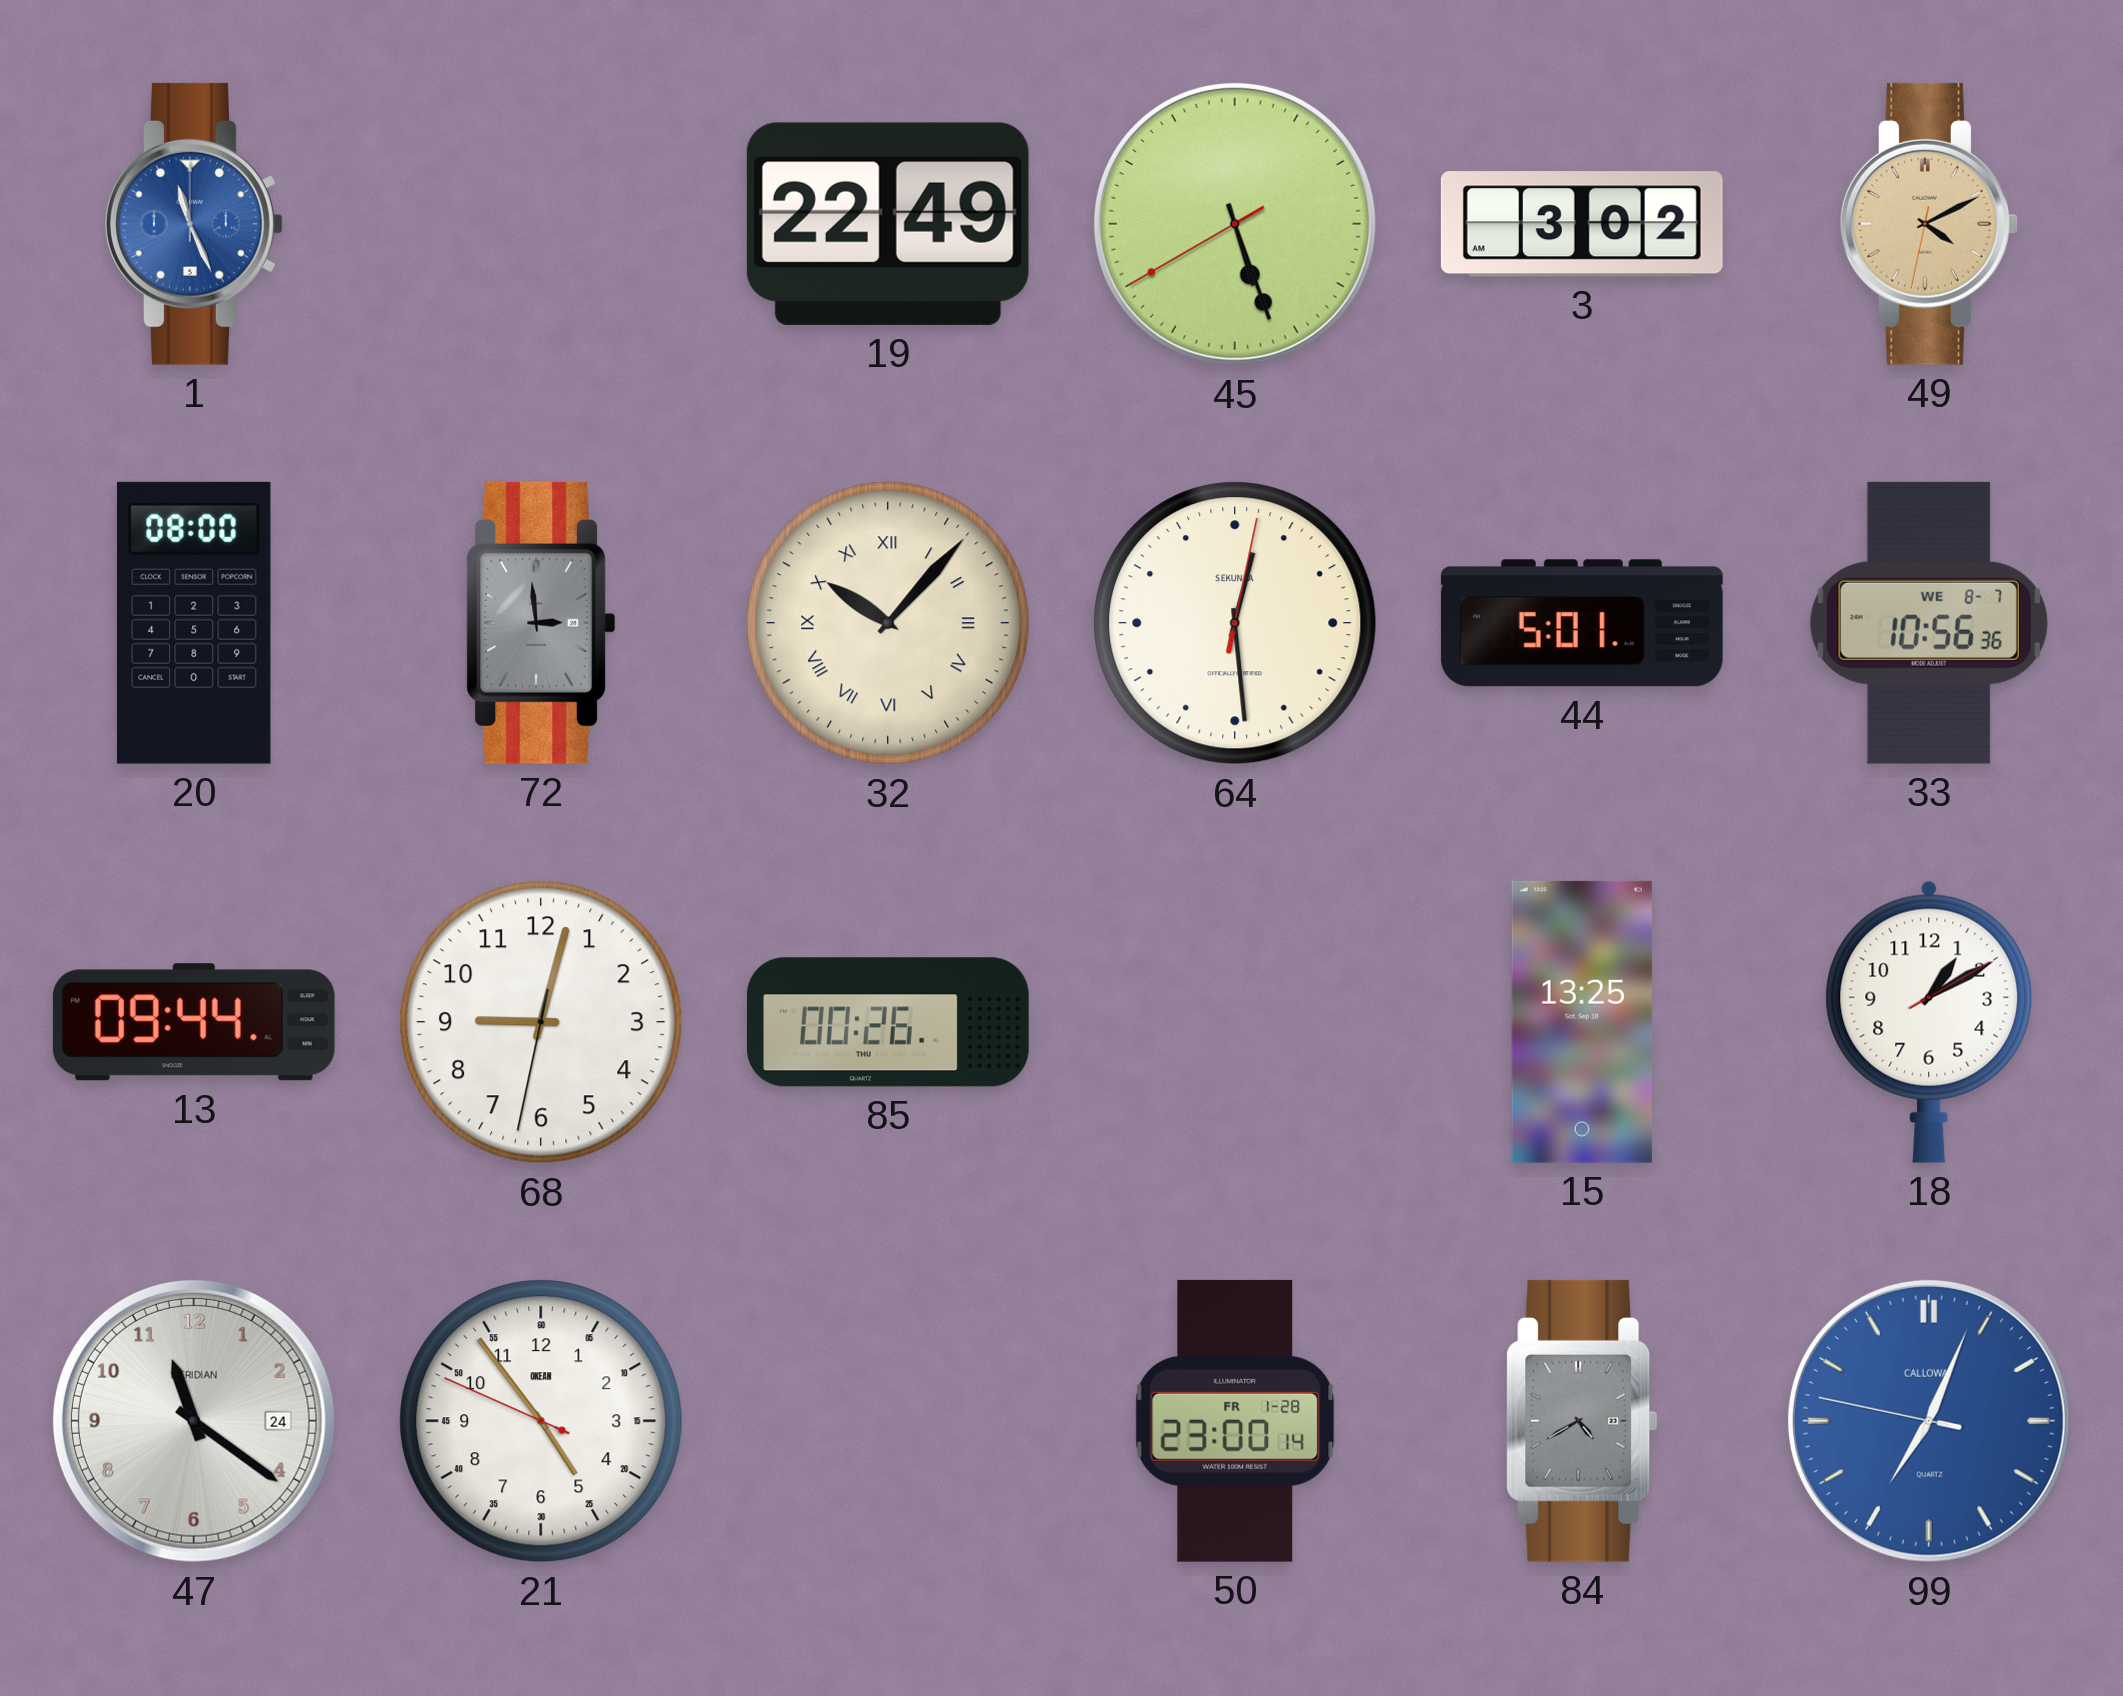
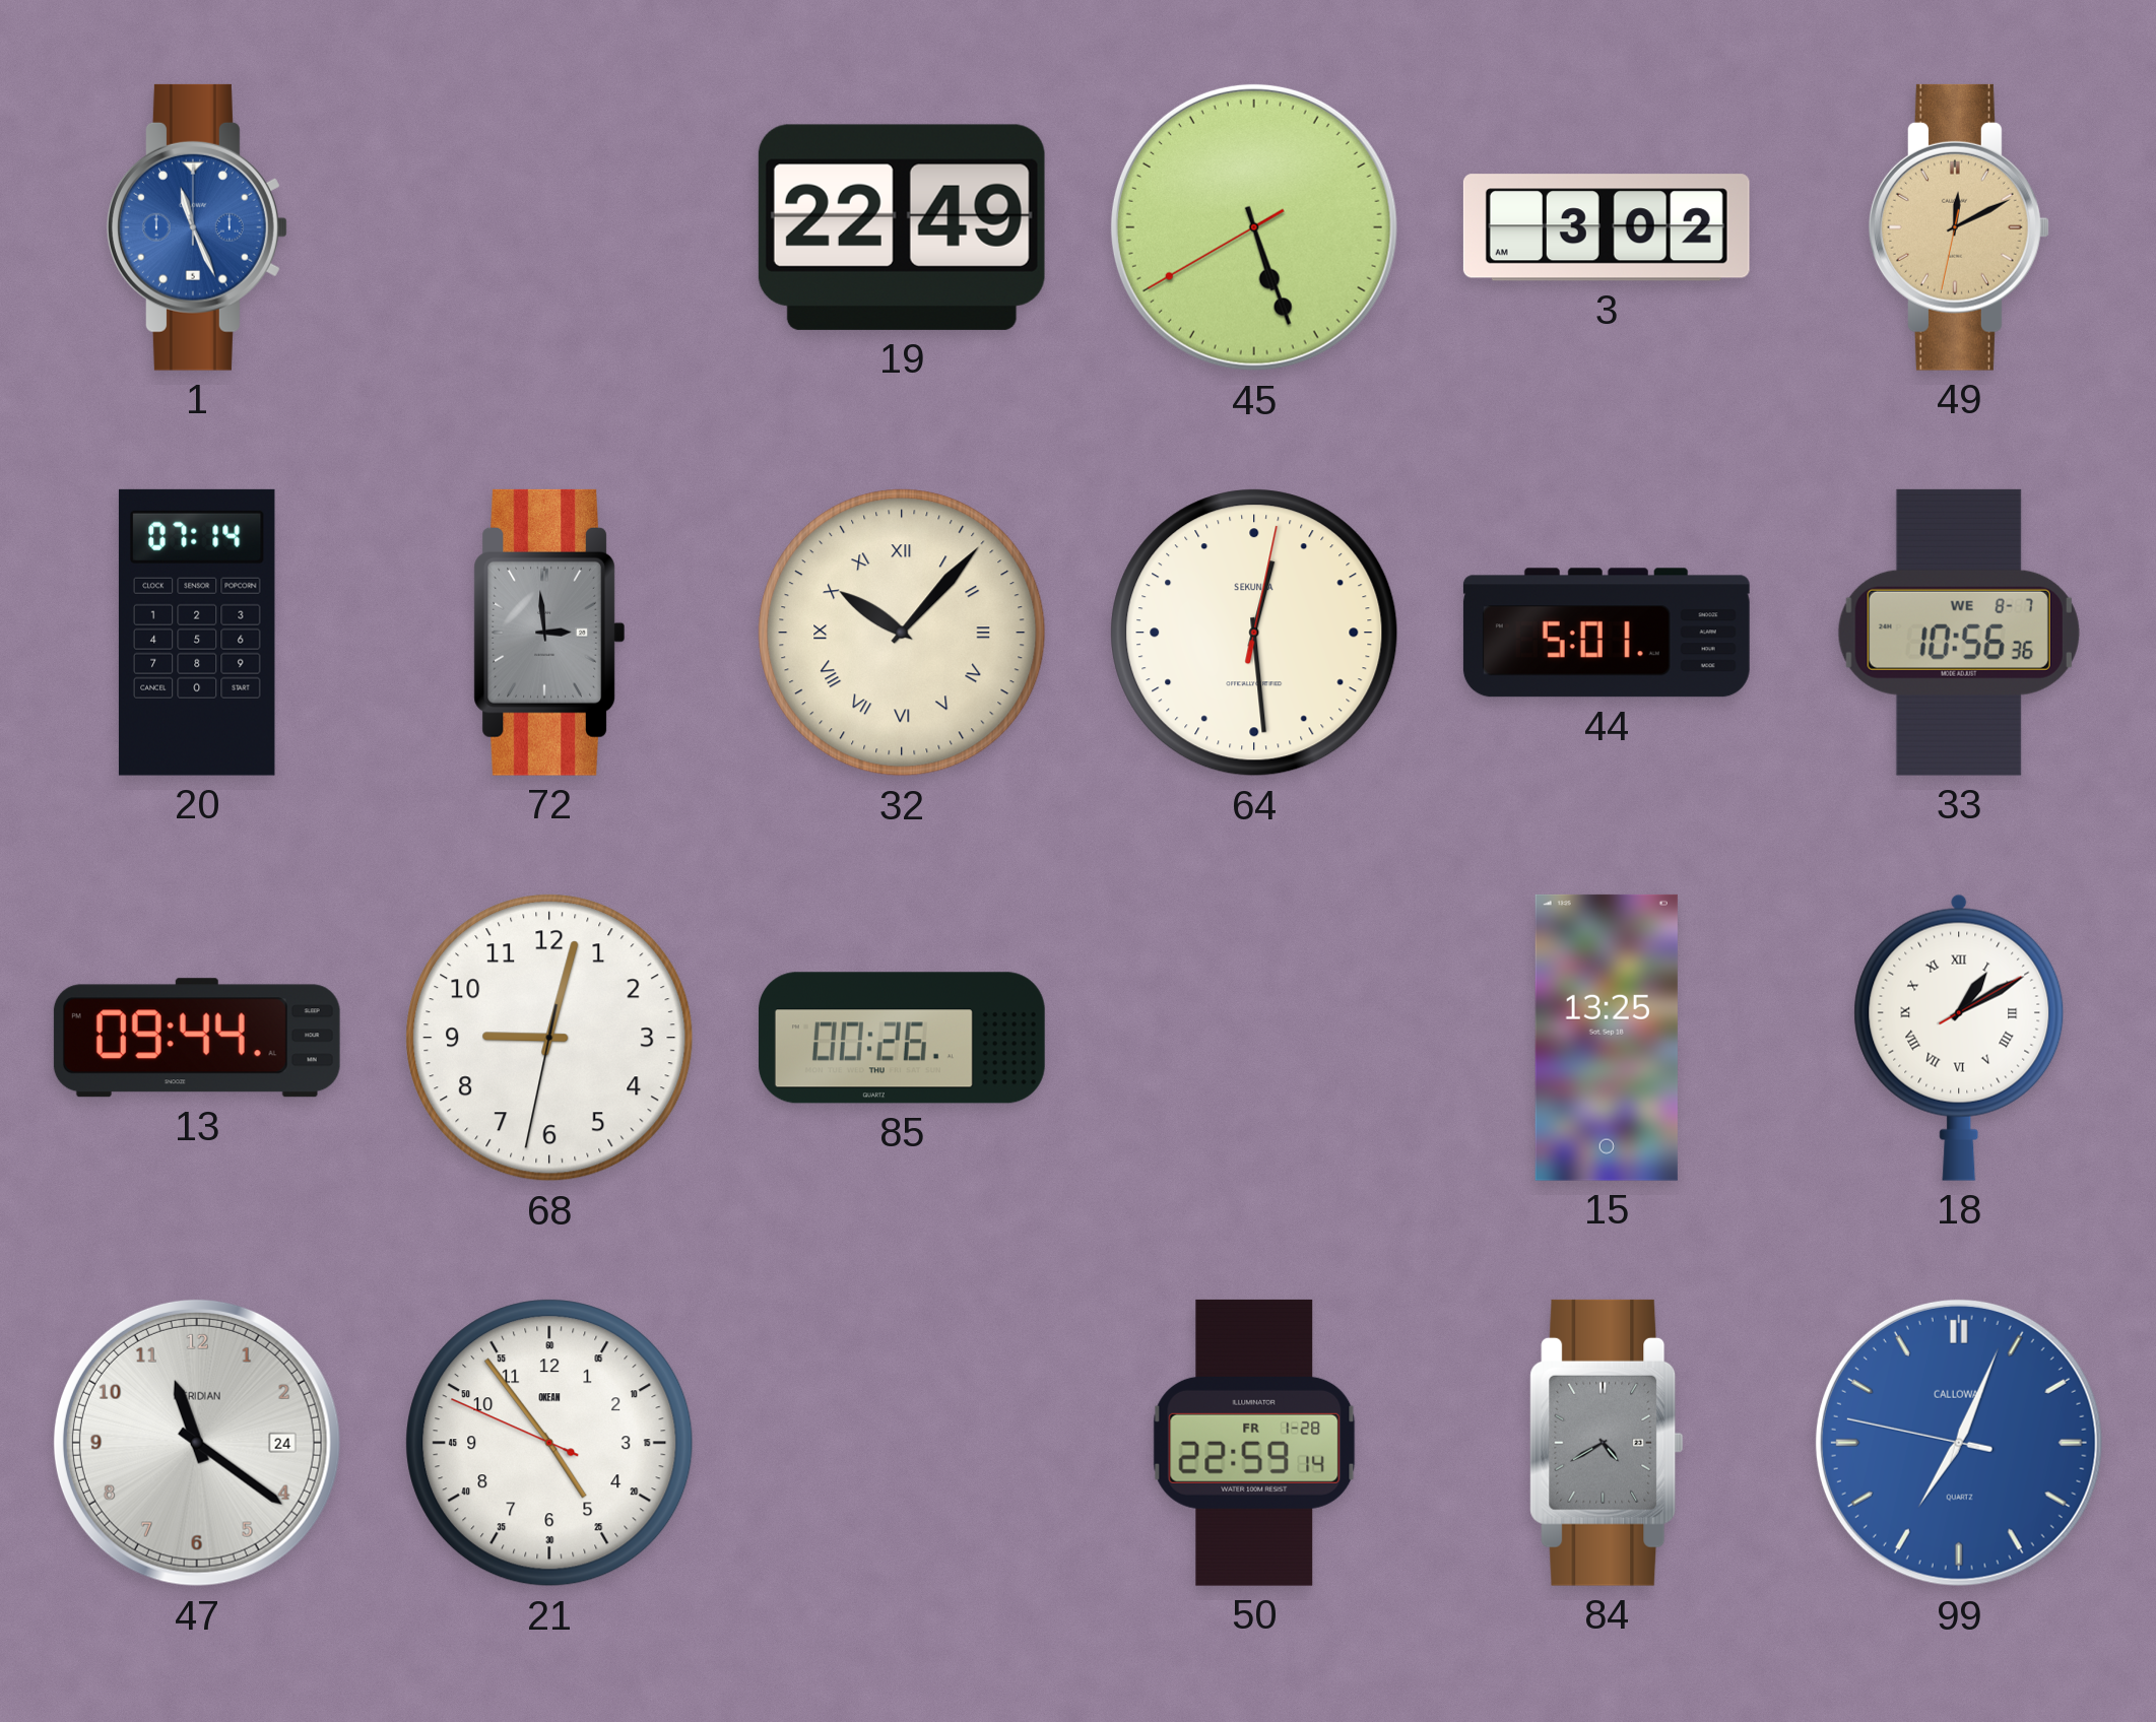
49: 4:10 -> 12:10 (1959, 227)
20: 08:00 -> 07:14 (197, 633)
18 numerals: Arabic -> Roman (1959, 1038)
50: 23:00 -> 22:59 (1254, 1443)
